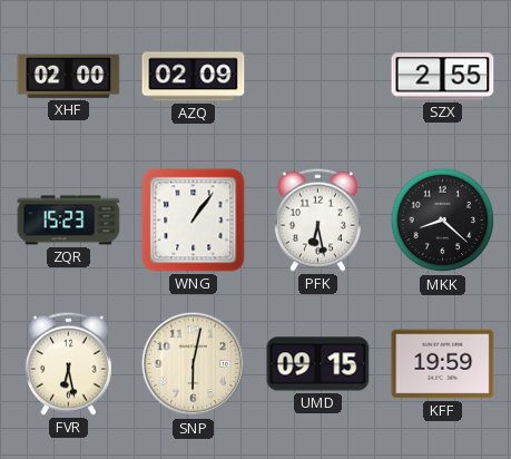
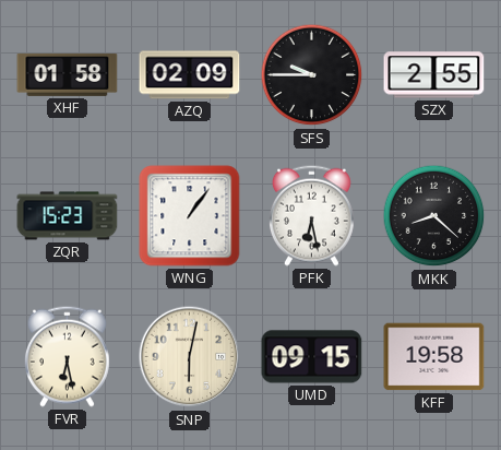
XHF: 02:00 -> 01:58 (68, 74)
SFS: none -> 9:45 (312, 75)
KFF: 19:59 -> 19:58 (434, 357)
